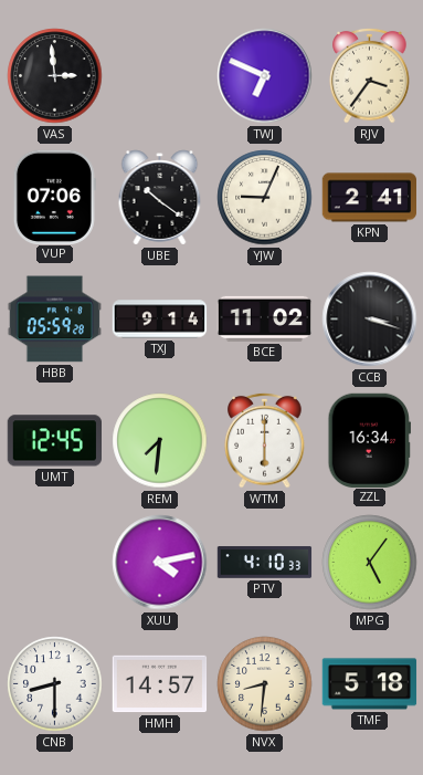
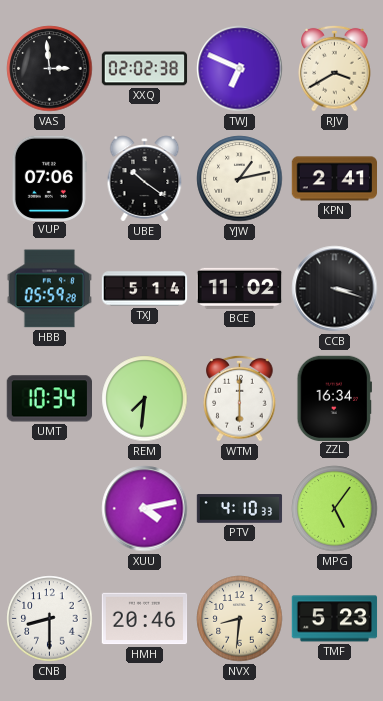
XXQ: none -> 02:02 (145, 69)
RJV: 3:36 -> 3:40 (335, 68)
YJW: 9:04 -> 1:13 (240, 179)
TXJ: 9:14 -> 5:14 (145, 289)
UMT: 12:45 -> 10:34 (49, 399)
HMH: 14:57 -> 20:46 (145, 619)
TMF: 5:18 -> 5:23 (335, 619)
